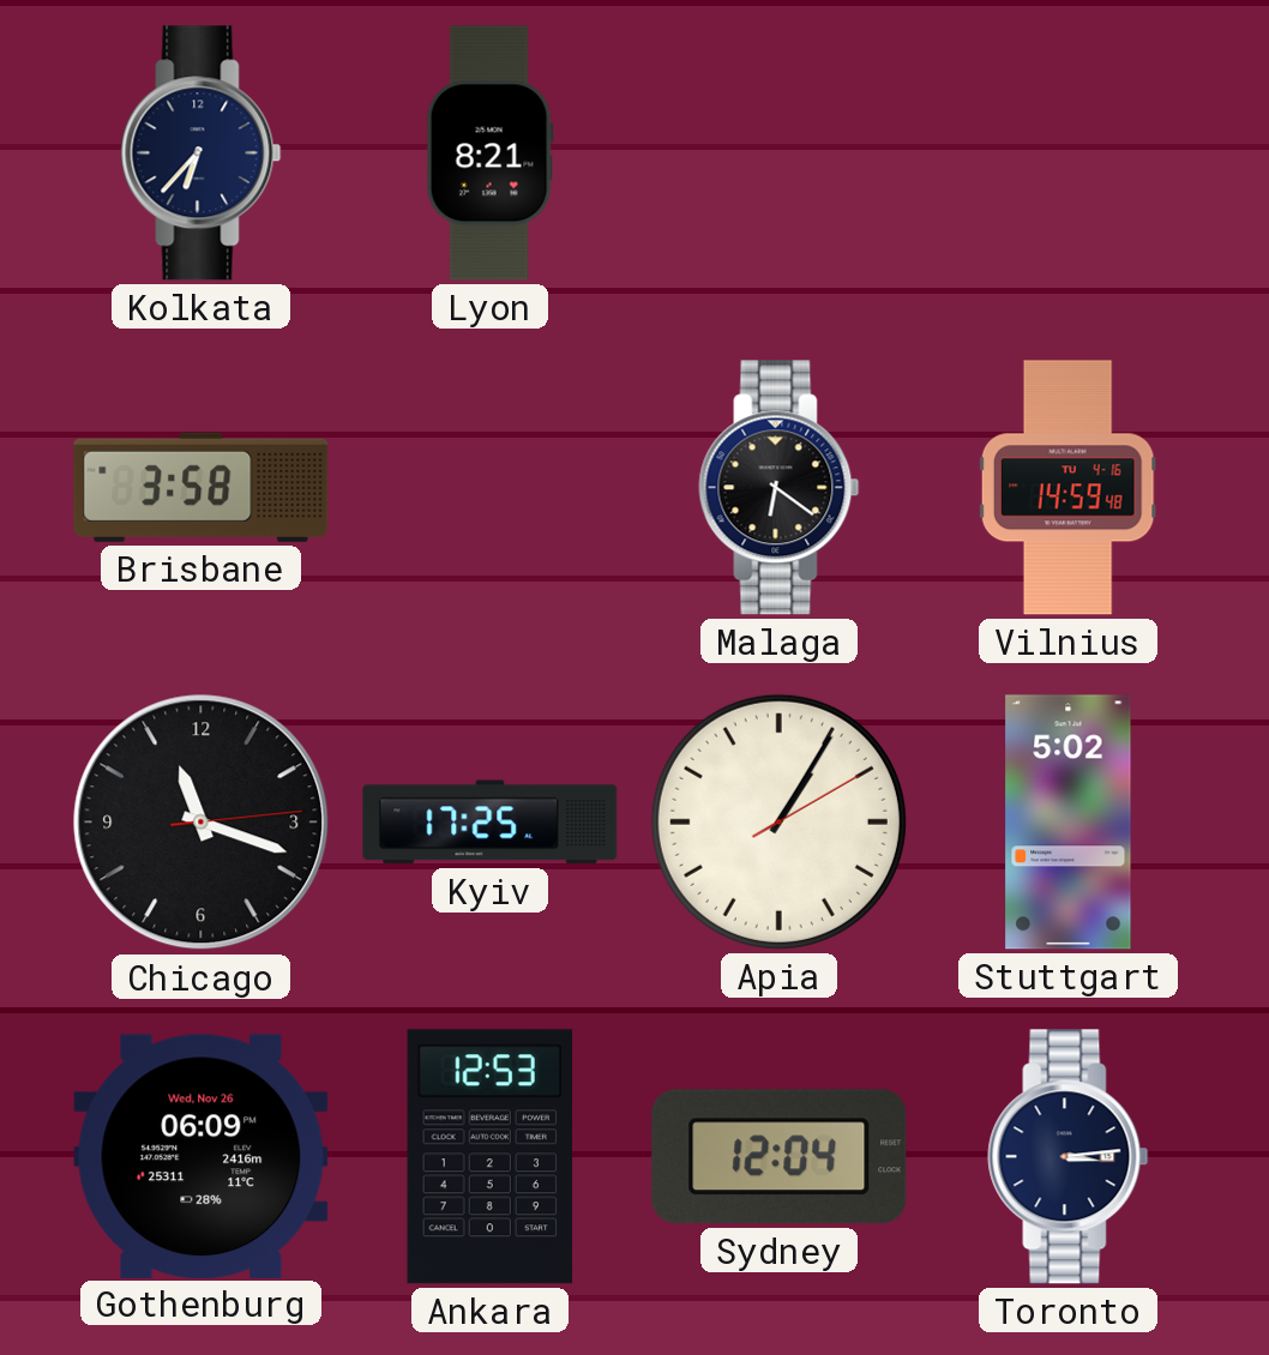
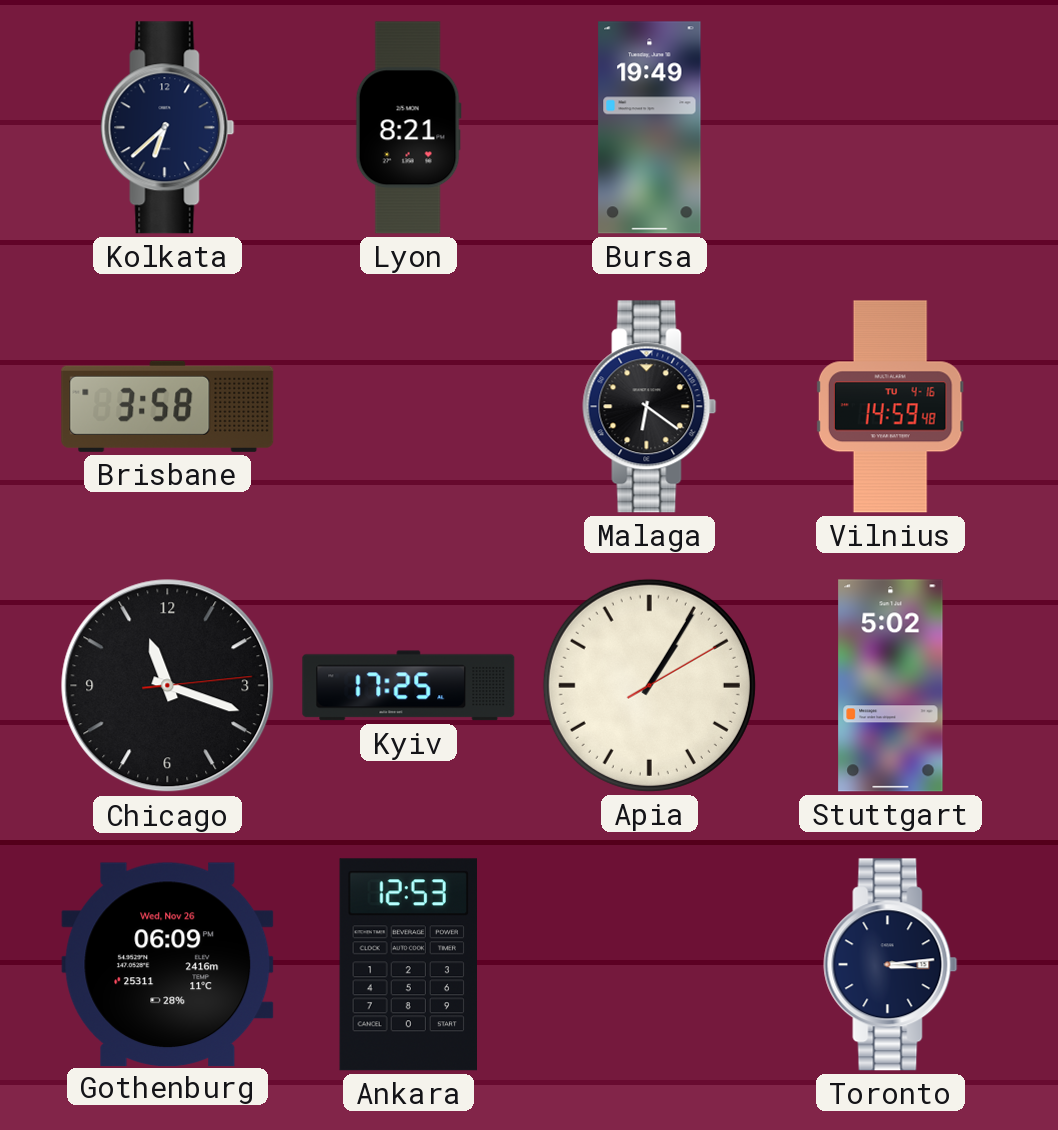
Kolkata: 6:37 -> 6:38 (168, 128)
Bursa: none -> 19:49 (650, 128)
Sydney: 12:04 -> none (780, 1157)
